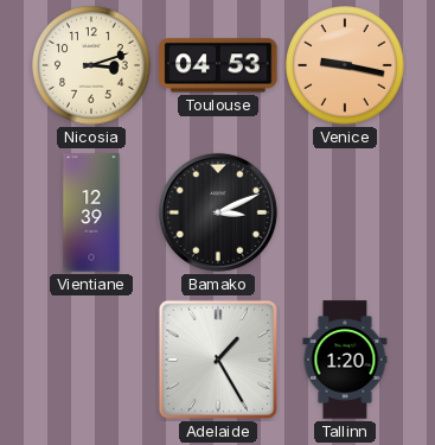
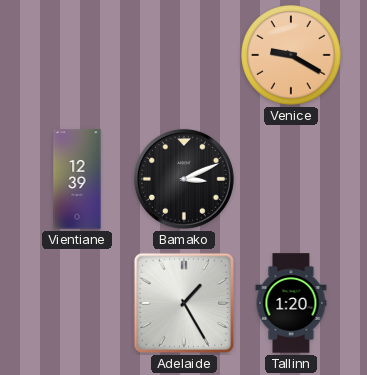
Nicosia: 3:12 -> none (91, 65)
Toulouse: 04:53 -> none (218, 65)
Venice: 9:17 -> 9:20 (291, 55)
